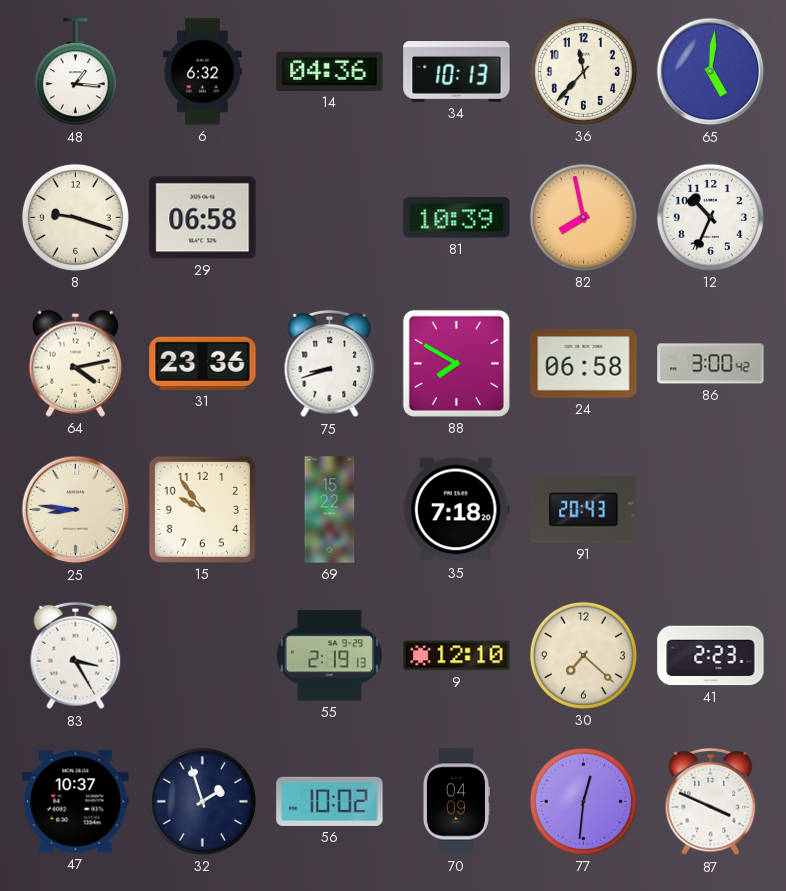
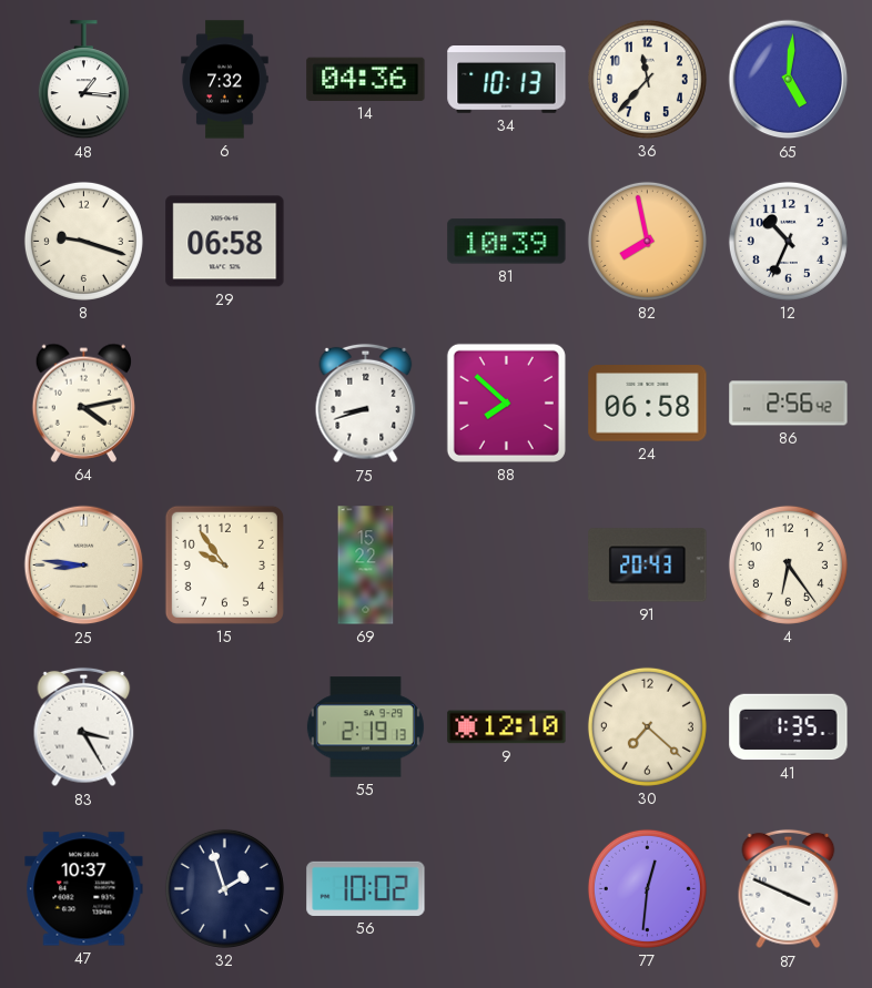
6: 6:32 -> 7:32 (225, 80)
31: 23:36 -> none (203, 363)
88: 7:50 -> 7:52 (506, 403)
86: 3:00 -> 2:56 (789, 404)
35: 7:18 -> none (456, 510)
4: none -> 6:24 (788, 564)
41: 2:23 -> 1:35 (789, 727)
70: 04:09 -> none (456, 802)
